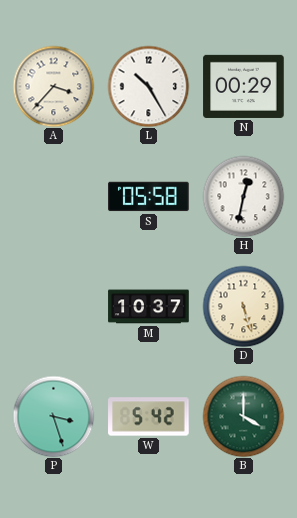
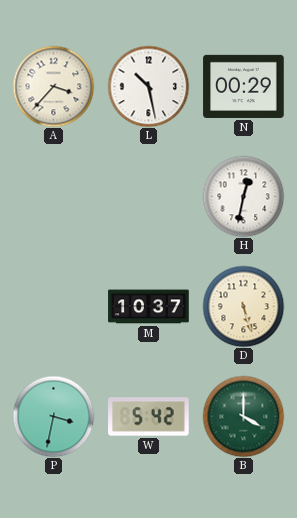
L: 10:25 -> 10:28 (148, 86)
S: 05:58 -> none (149, 197)
P: 3:27 -> 3:32 (53, 416)
